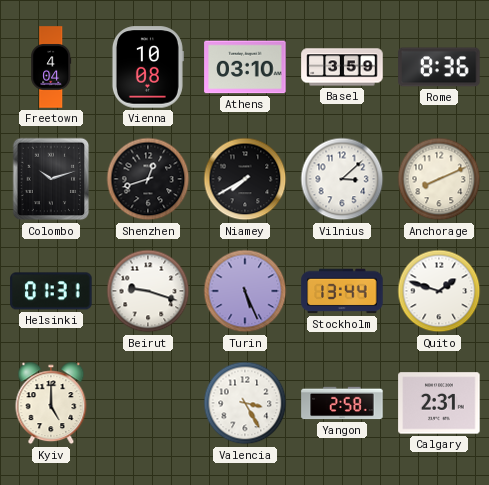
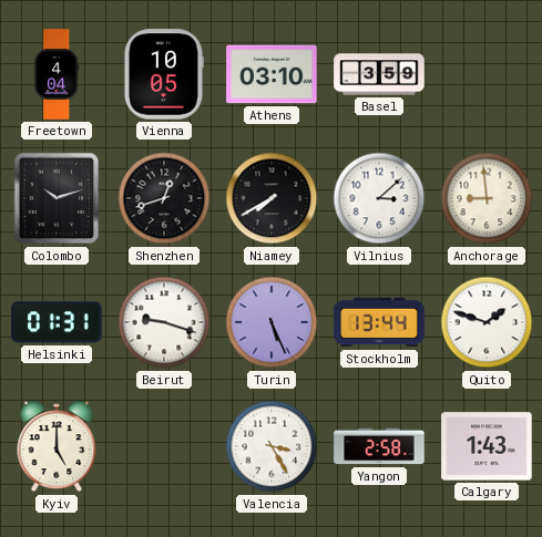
Vienna: 10:08 -> 10:05 (163, 74)
Rome: 8:36 -> none (439, 67)
Anchorage: 8:11 -> 8:59 (487, 198)
Calgary: 2:31 -> 1:43 (487, 446)
